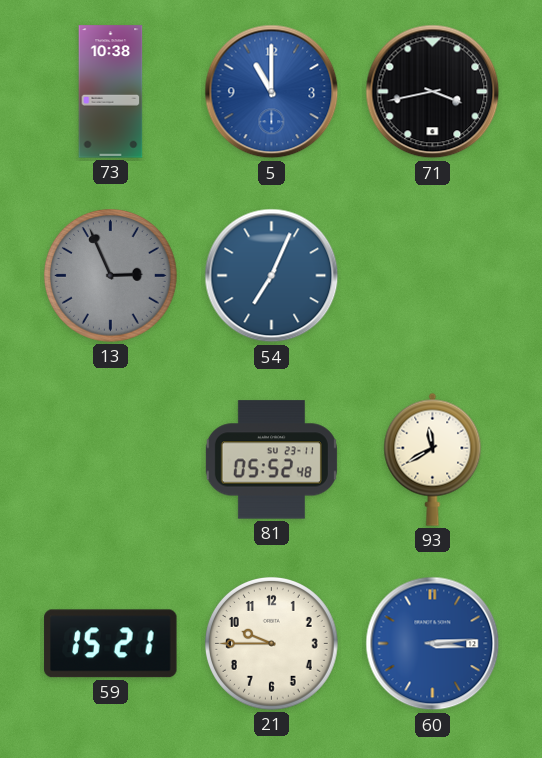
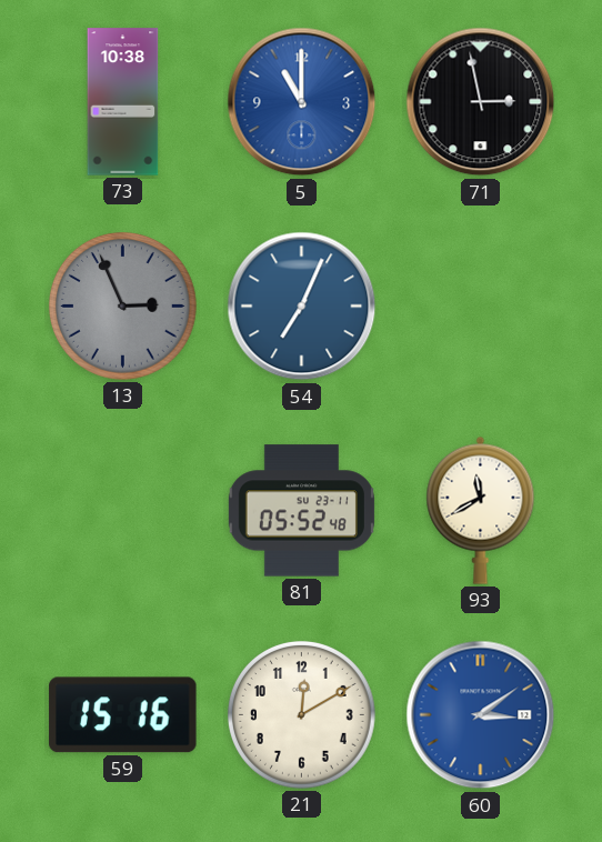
71: 3:43 -> 2:58 (481, 102)
59: 15:21 -> 15:16 (123, 715)
21: 9:45 -> 12:10 (301, 714)
60: 3:14 -> 3:09 (481, 715)
